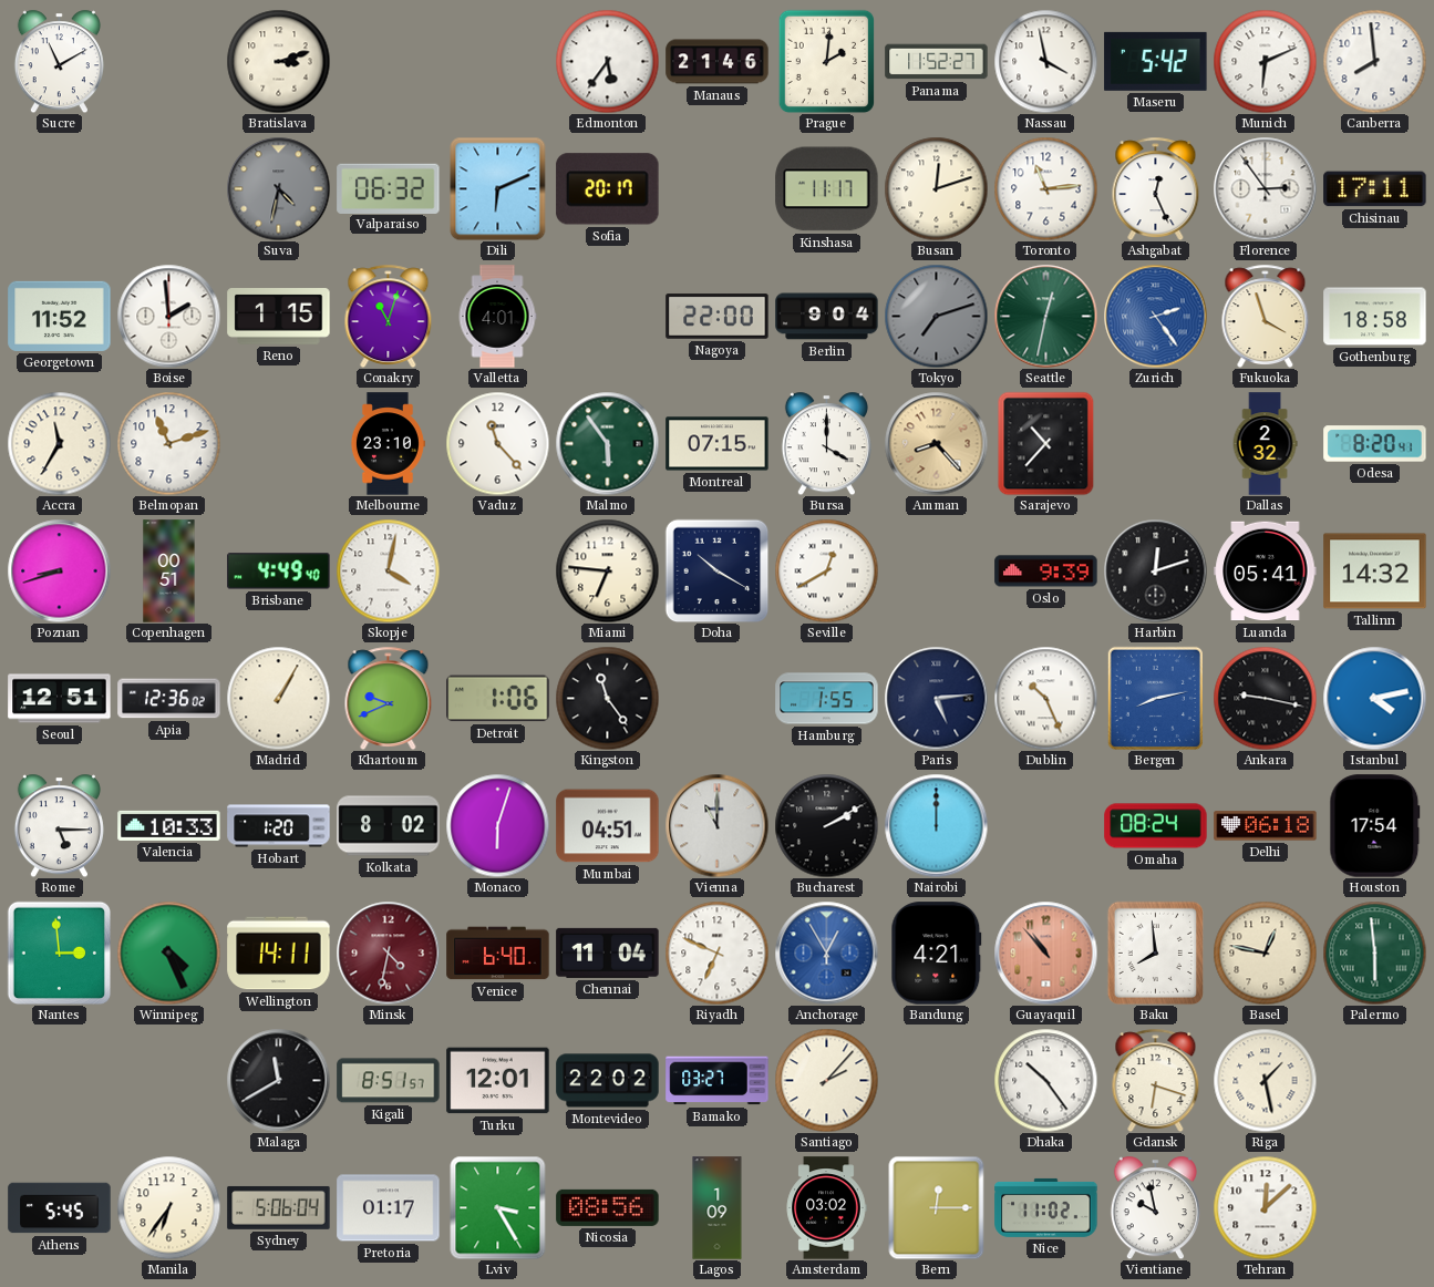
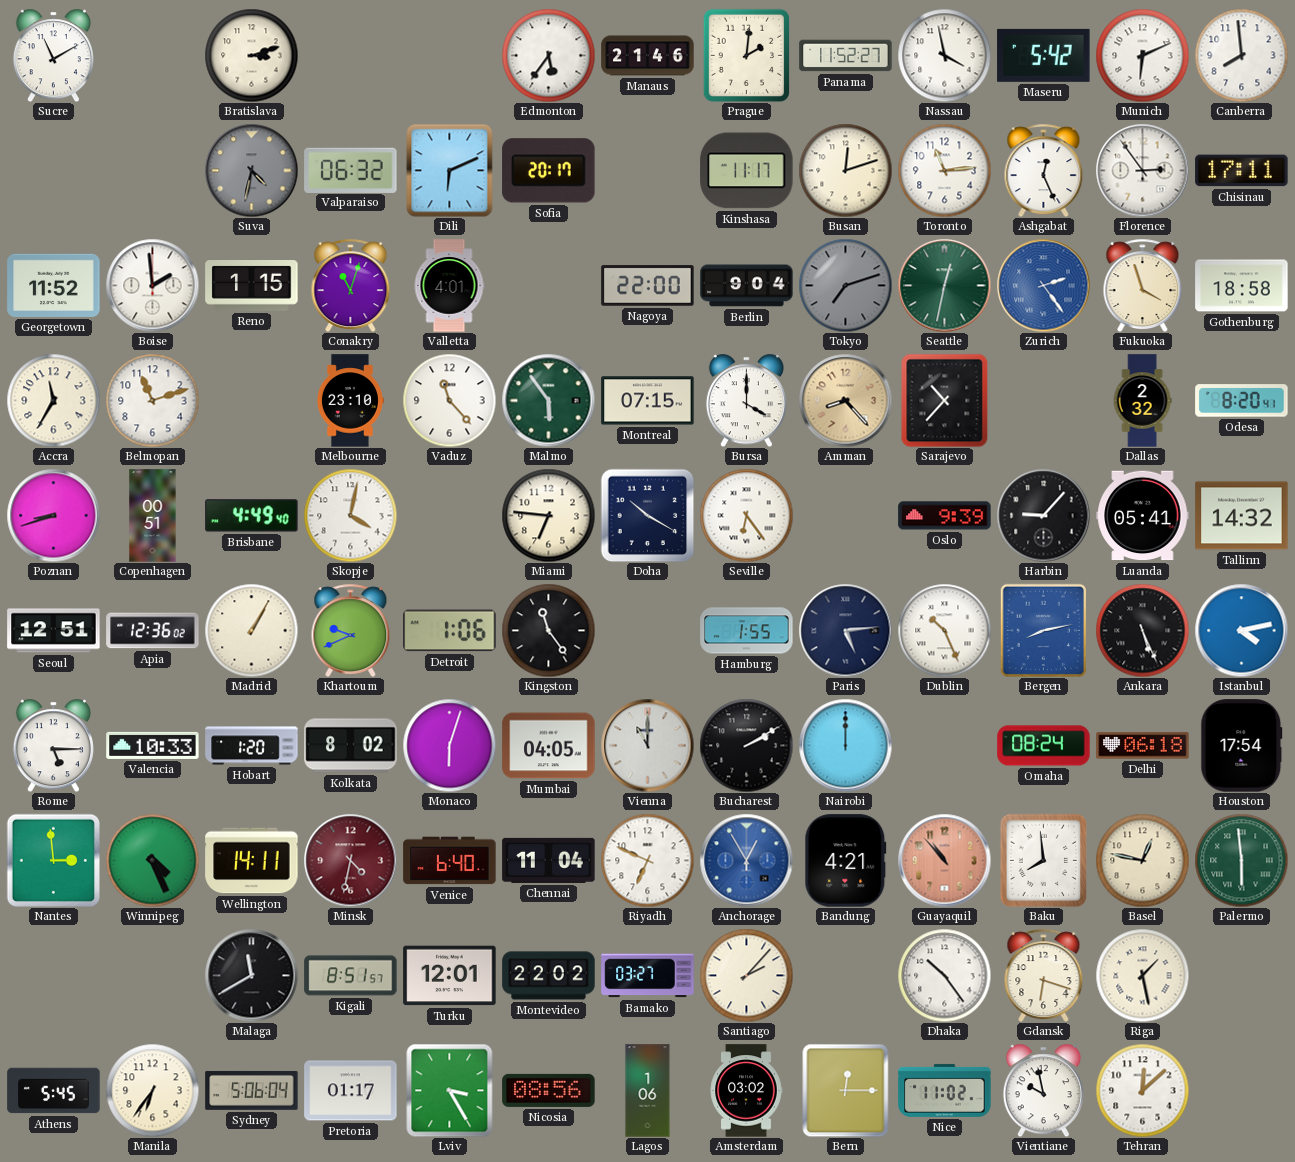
Seville: 12:40 -> 6:24 (746, 515)
Harbin: 12:12 -> 9:07 (1043, 515)
Ankara: 9:17 -> 5:26 (1142, 630)
Mumbai: 04:51 -> 04:05 (549, 746)
Lagos: 1:09 -> 1:06 (648, 1091)
